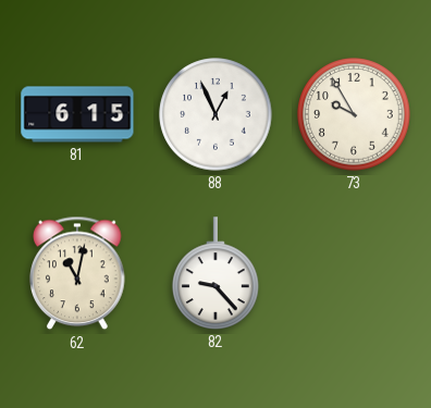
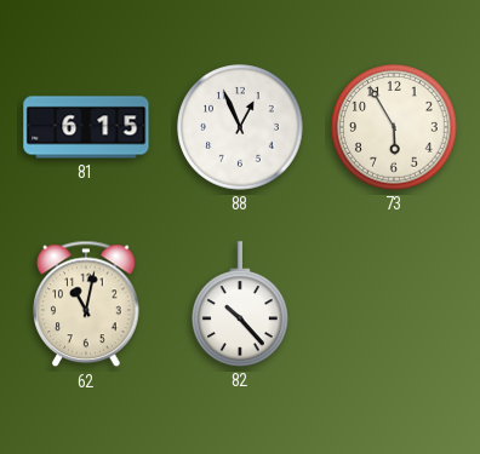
73: 9:55 -> 5:55 (394, 127)
82: 9:23 -> 10:23 (241, 304)
